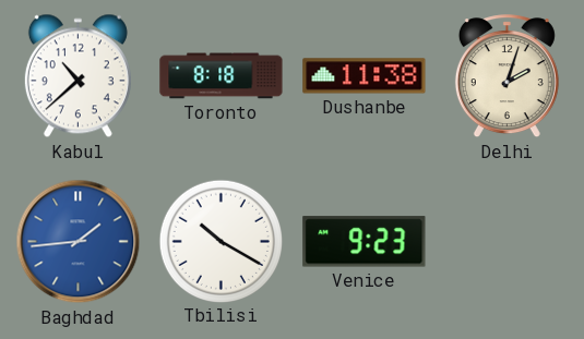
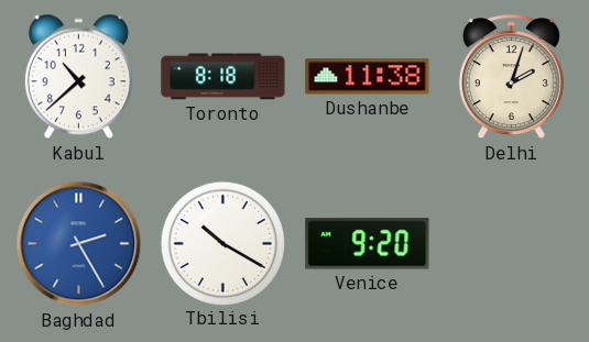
Baghdad: 1:44 -> 2:25 (79, 244)
Venice: 9:23 -> 9:20 (368, 244)
